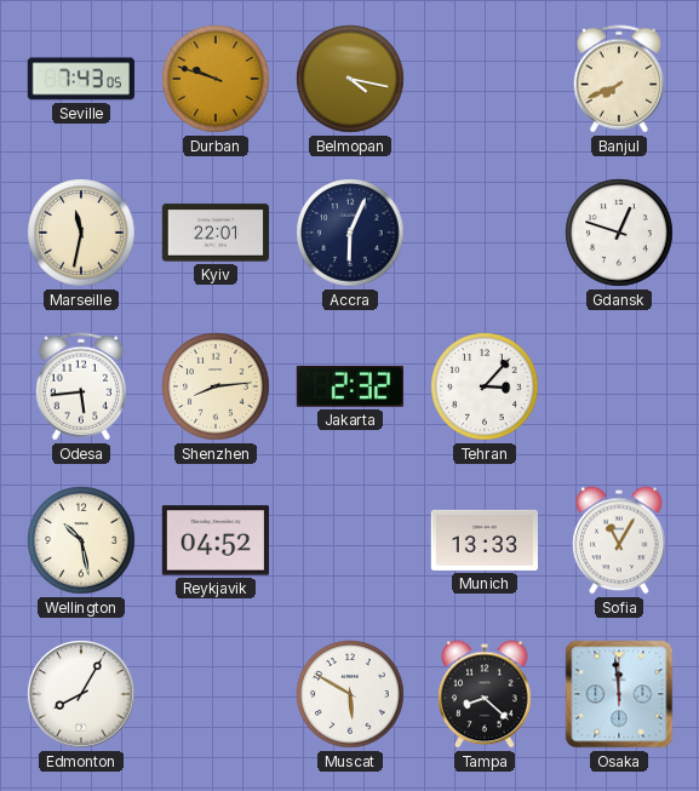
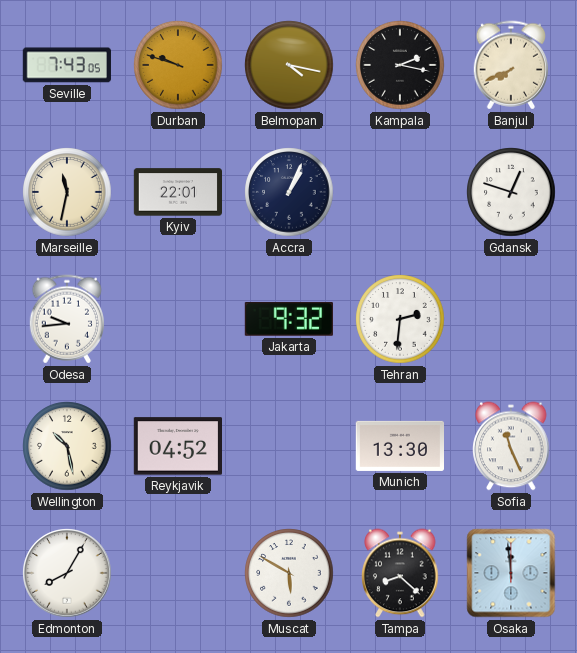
Kampala: none -> 2:17 (400, 65)
Accra: 6:04 -> 1:04 (289, 192)
Odesa: 5:44 -> 9:44 (66, 319)
Shenzhen: 8:14 -> none (216, 386)
Jakarta: 2:32 -> 9:32 (289, 320)
Tehran: 3:07 -> 2:31 (400, 319)
Munich: 13:33 -> 13:30 (399, 446)
Sofia: 11:05 -> 11:26 (511, 446)
